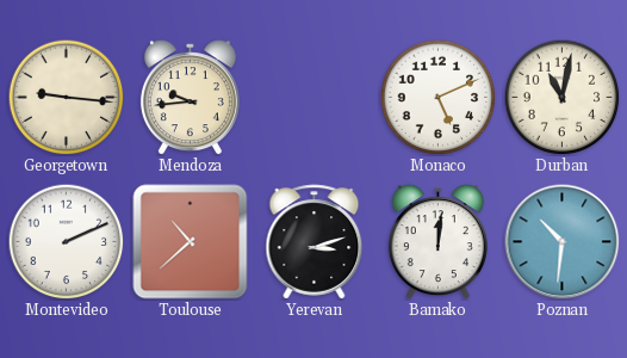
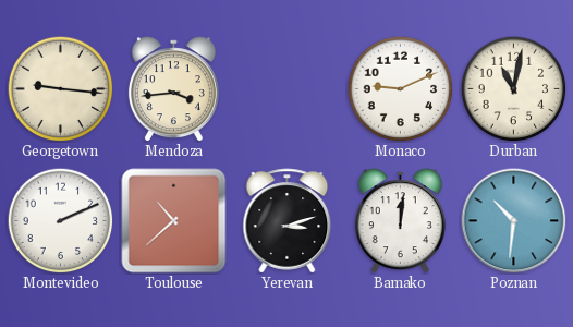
Mendoza: 9:44 -> 3:44 (173, 89)
Monaco: 5:11 -> 9:11 (400, 88)
